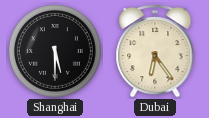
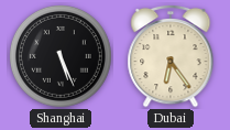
Shanghai: 5:30 -> 5:26 (61, 56)
